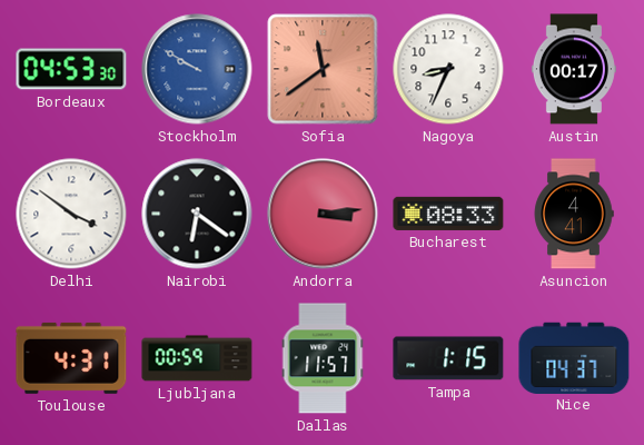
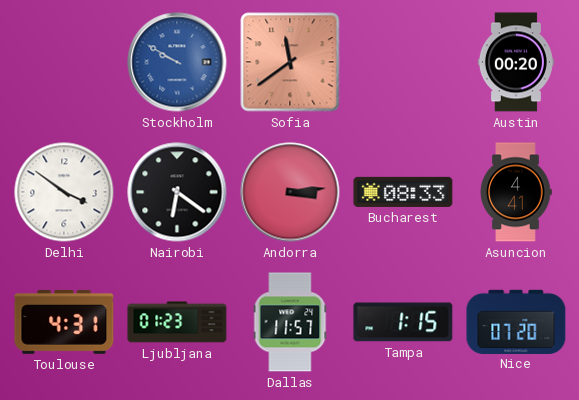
Bordeaux: 04:53 -> none (71, 69)
Nagoya: 8:34 -> none (448, 69)
Austin: 00:17 -> 00:20 (516, 62)
Ljubljana: 00:59 -> 01:23 (177, 322)
Nice: 04:37 -> 07:20 (516, 321)
